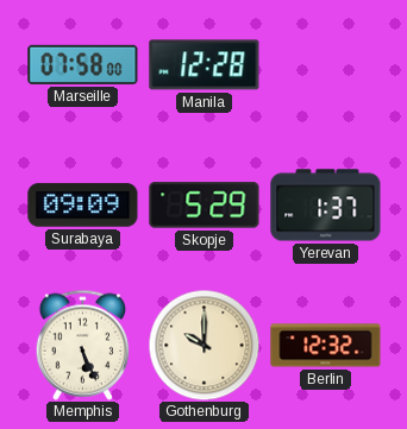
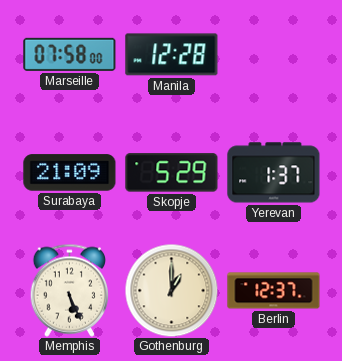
Surabaya: 09:09 -> 21:09 (70, 173)
Gothenburg: 10:00 -> 1:00 (171, 290)
Berlin: 12:32 -> 12:37 (274, 291)
